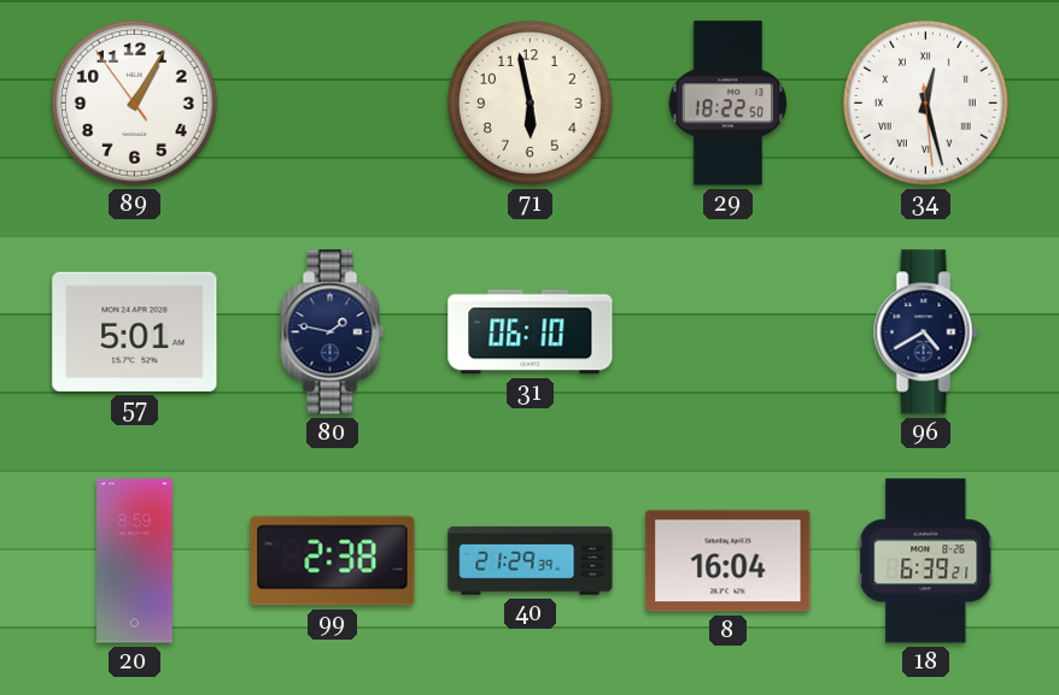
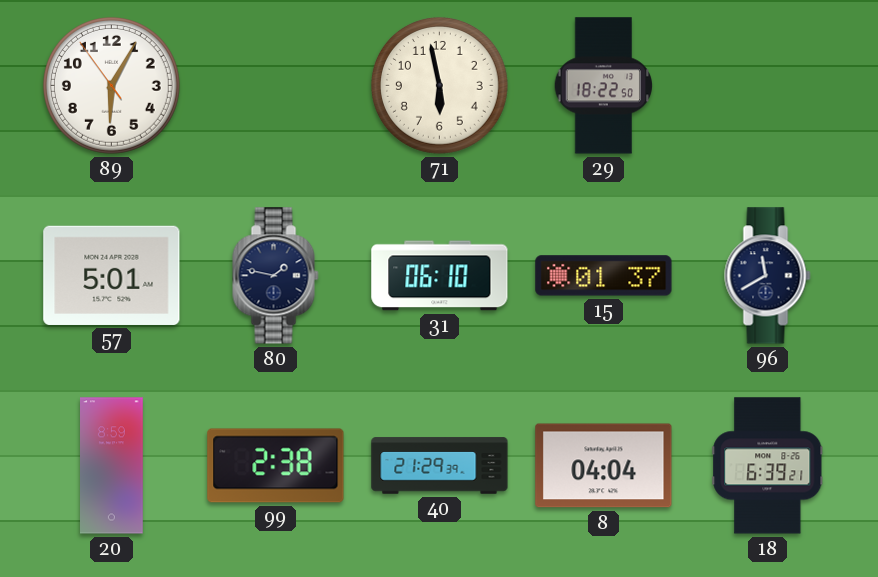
89: 1:04 -> 6:04 (111, 85)
34: 12:27 -> none (925, 102)
15: none -> 01:37 (604, 276)
96: 4:40 -> 11:40 (768, 276)
8: 16:04 -> 04:04 (604, 466)
